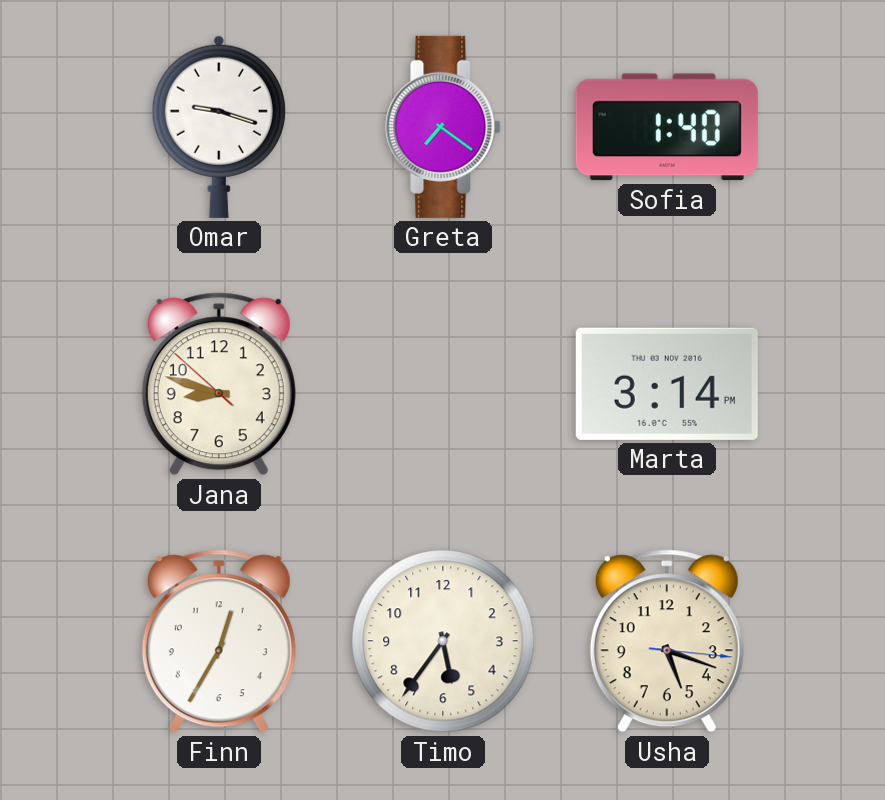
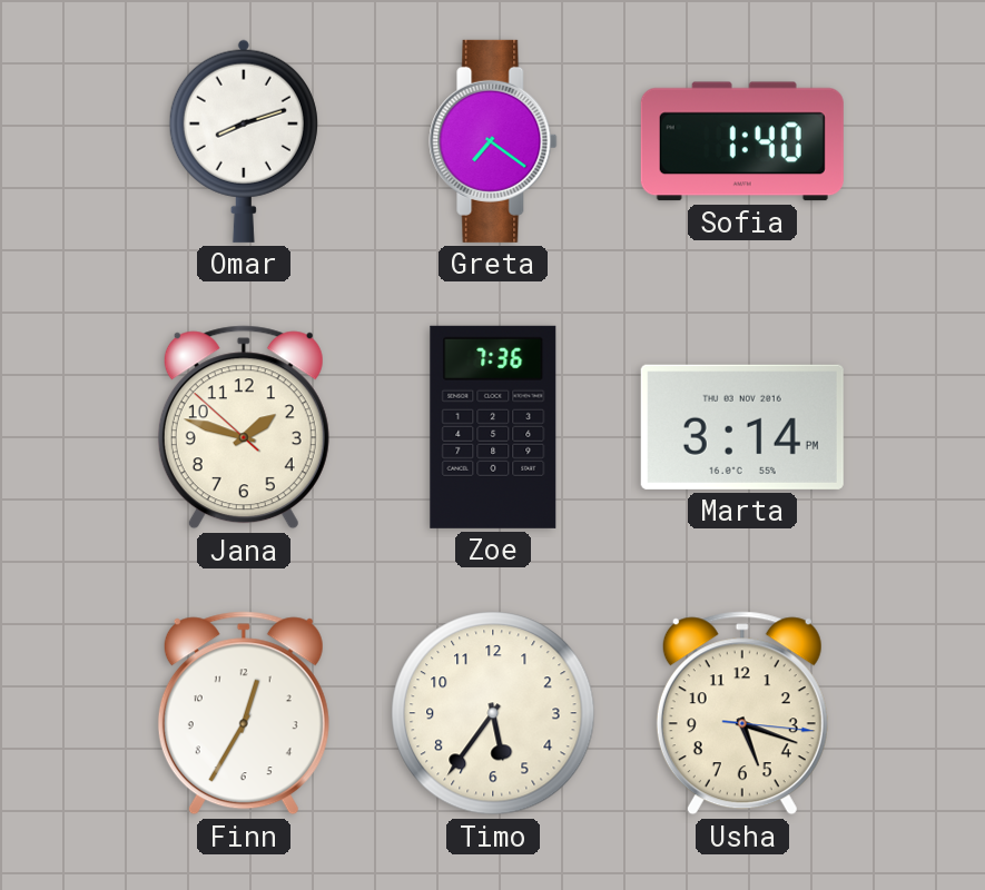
Omar: 9:18 -> 8:12 (244, 141)
Jana: 8:47 -> 1:47 (244, 427)
Zoe: none -> 7:36 (493, 427)
